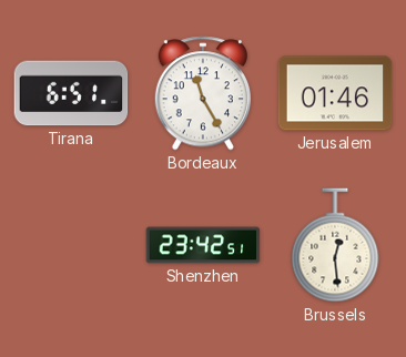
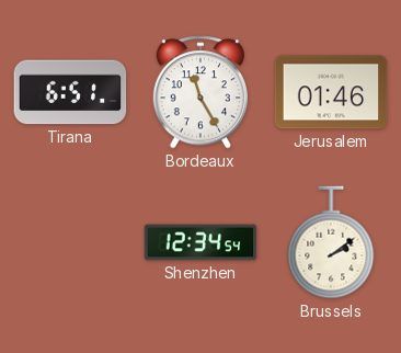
Shenzhen: 23:42 -> 12:34 (200, 242)
Brussels: 12:29 -> 2:09 (331, 242)
